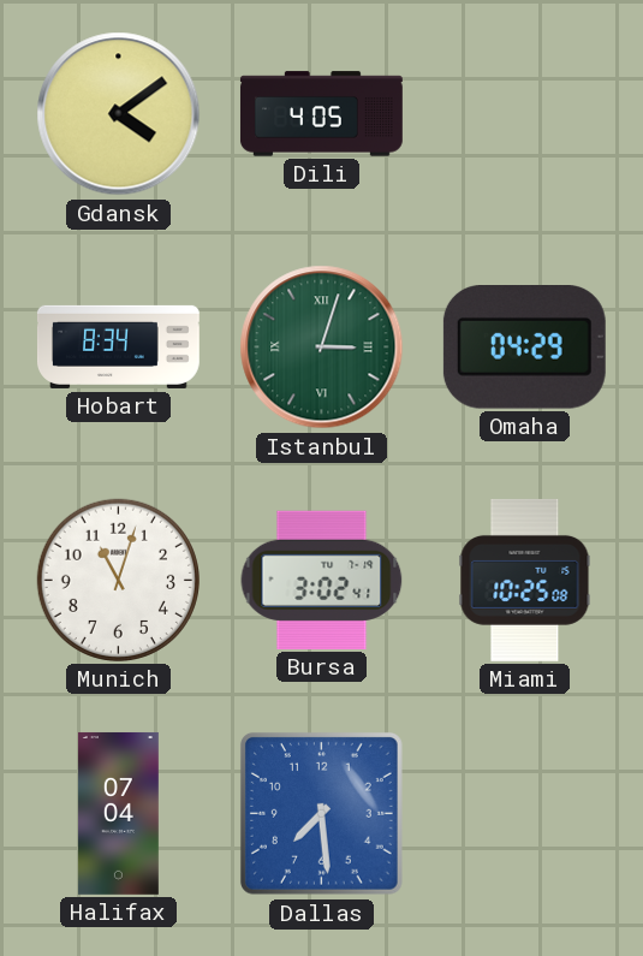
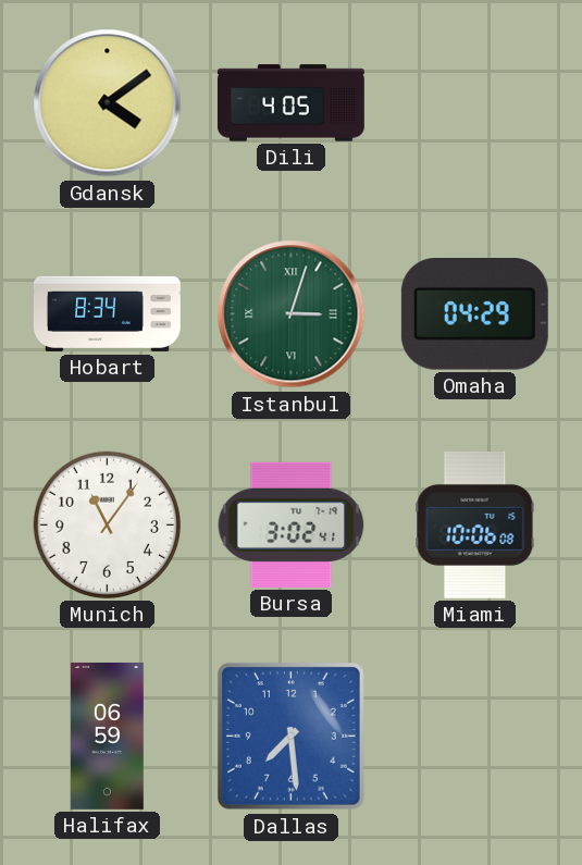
Munich: 11:03 -> 11:06 (107, 524)
Miami: 10:25 -> 10:06 (475, 524)
Halifax: 07:04 -> 06:59 (107, 736)
